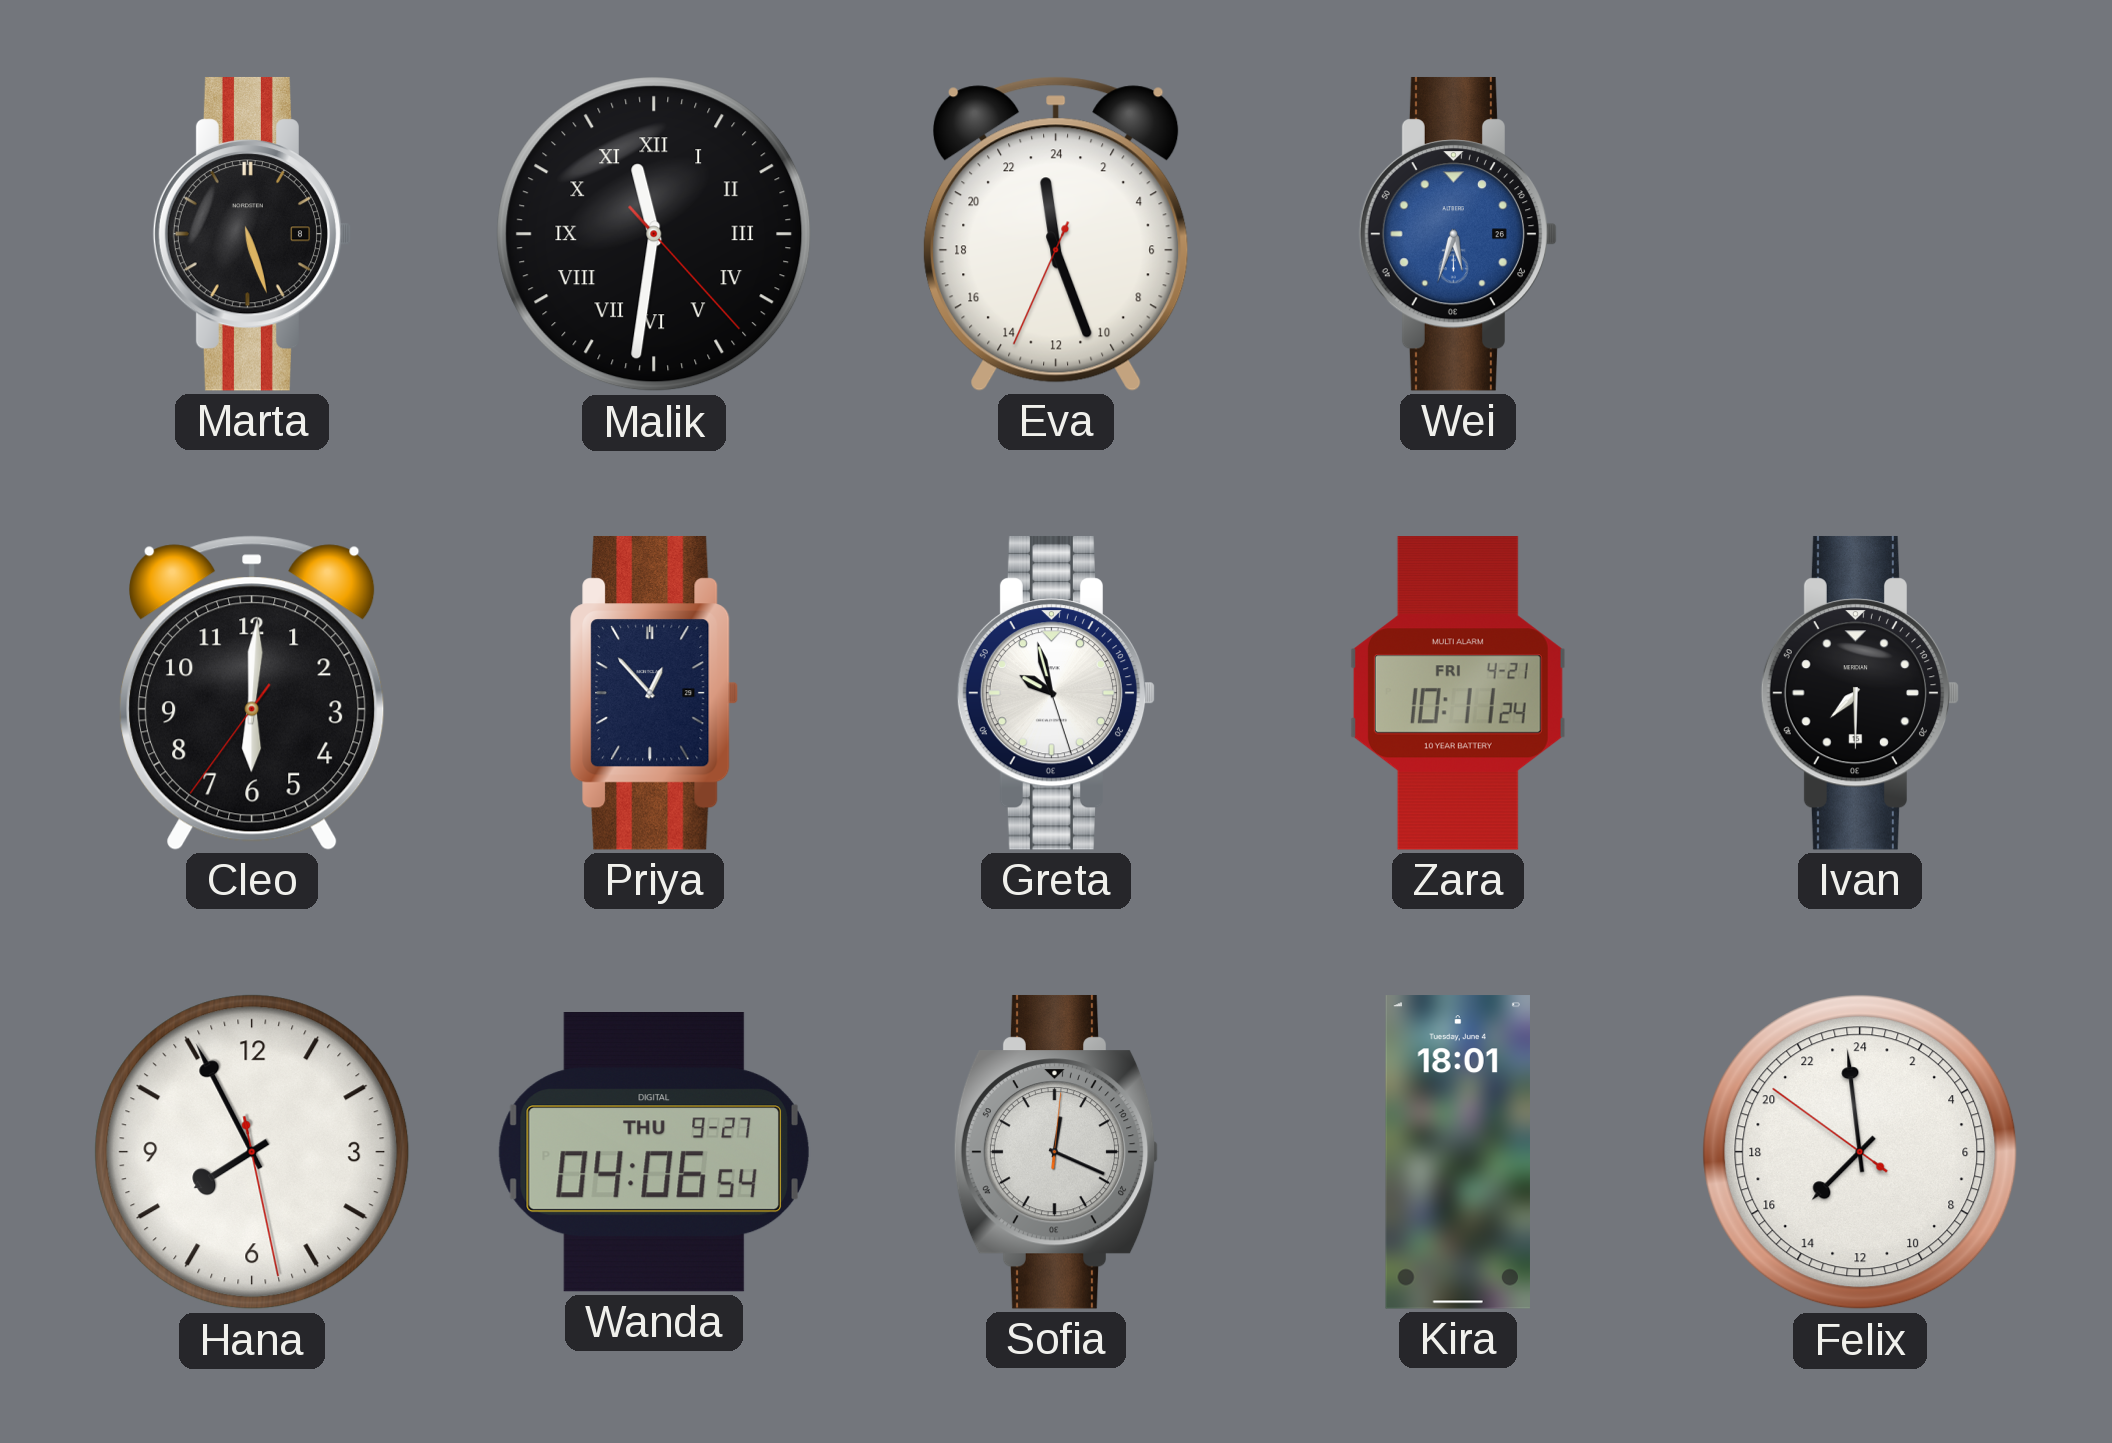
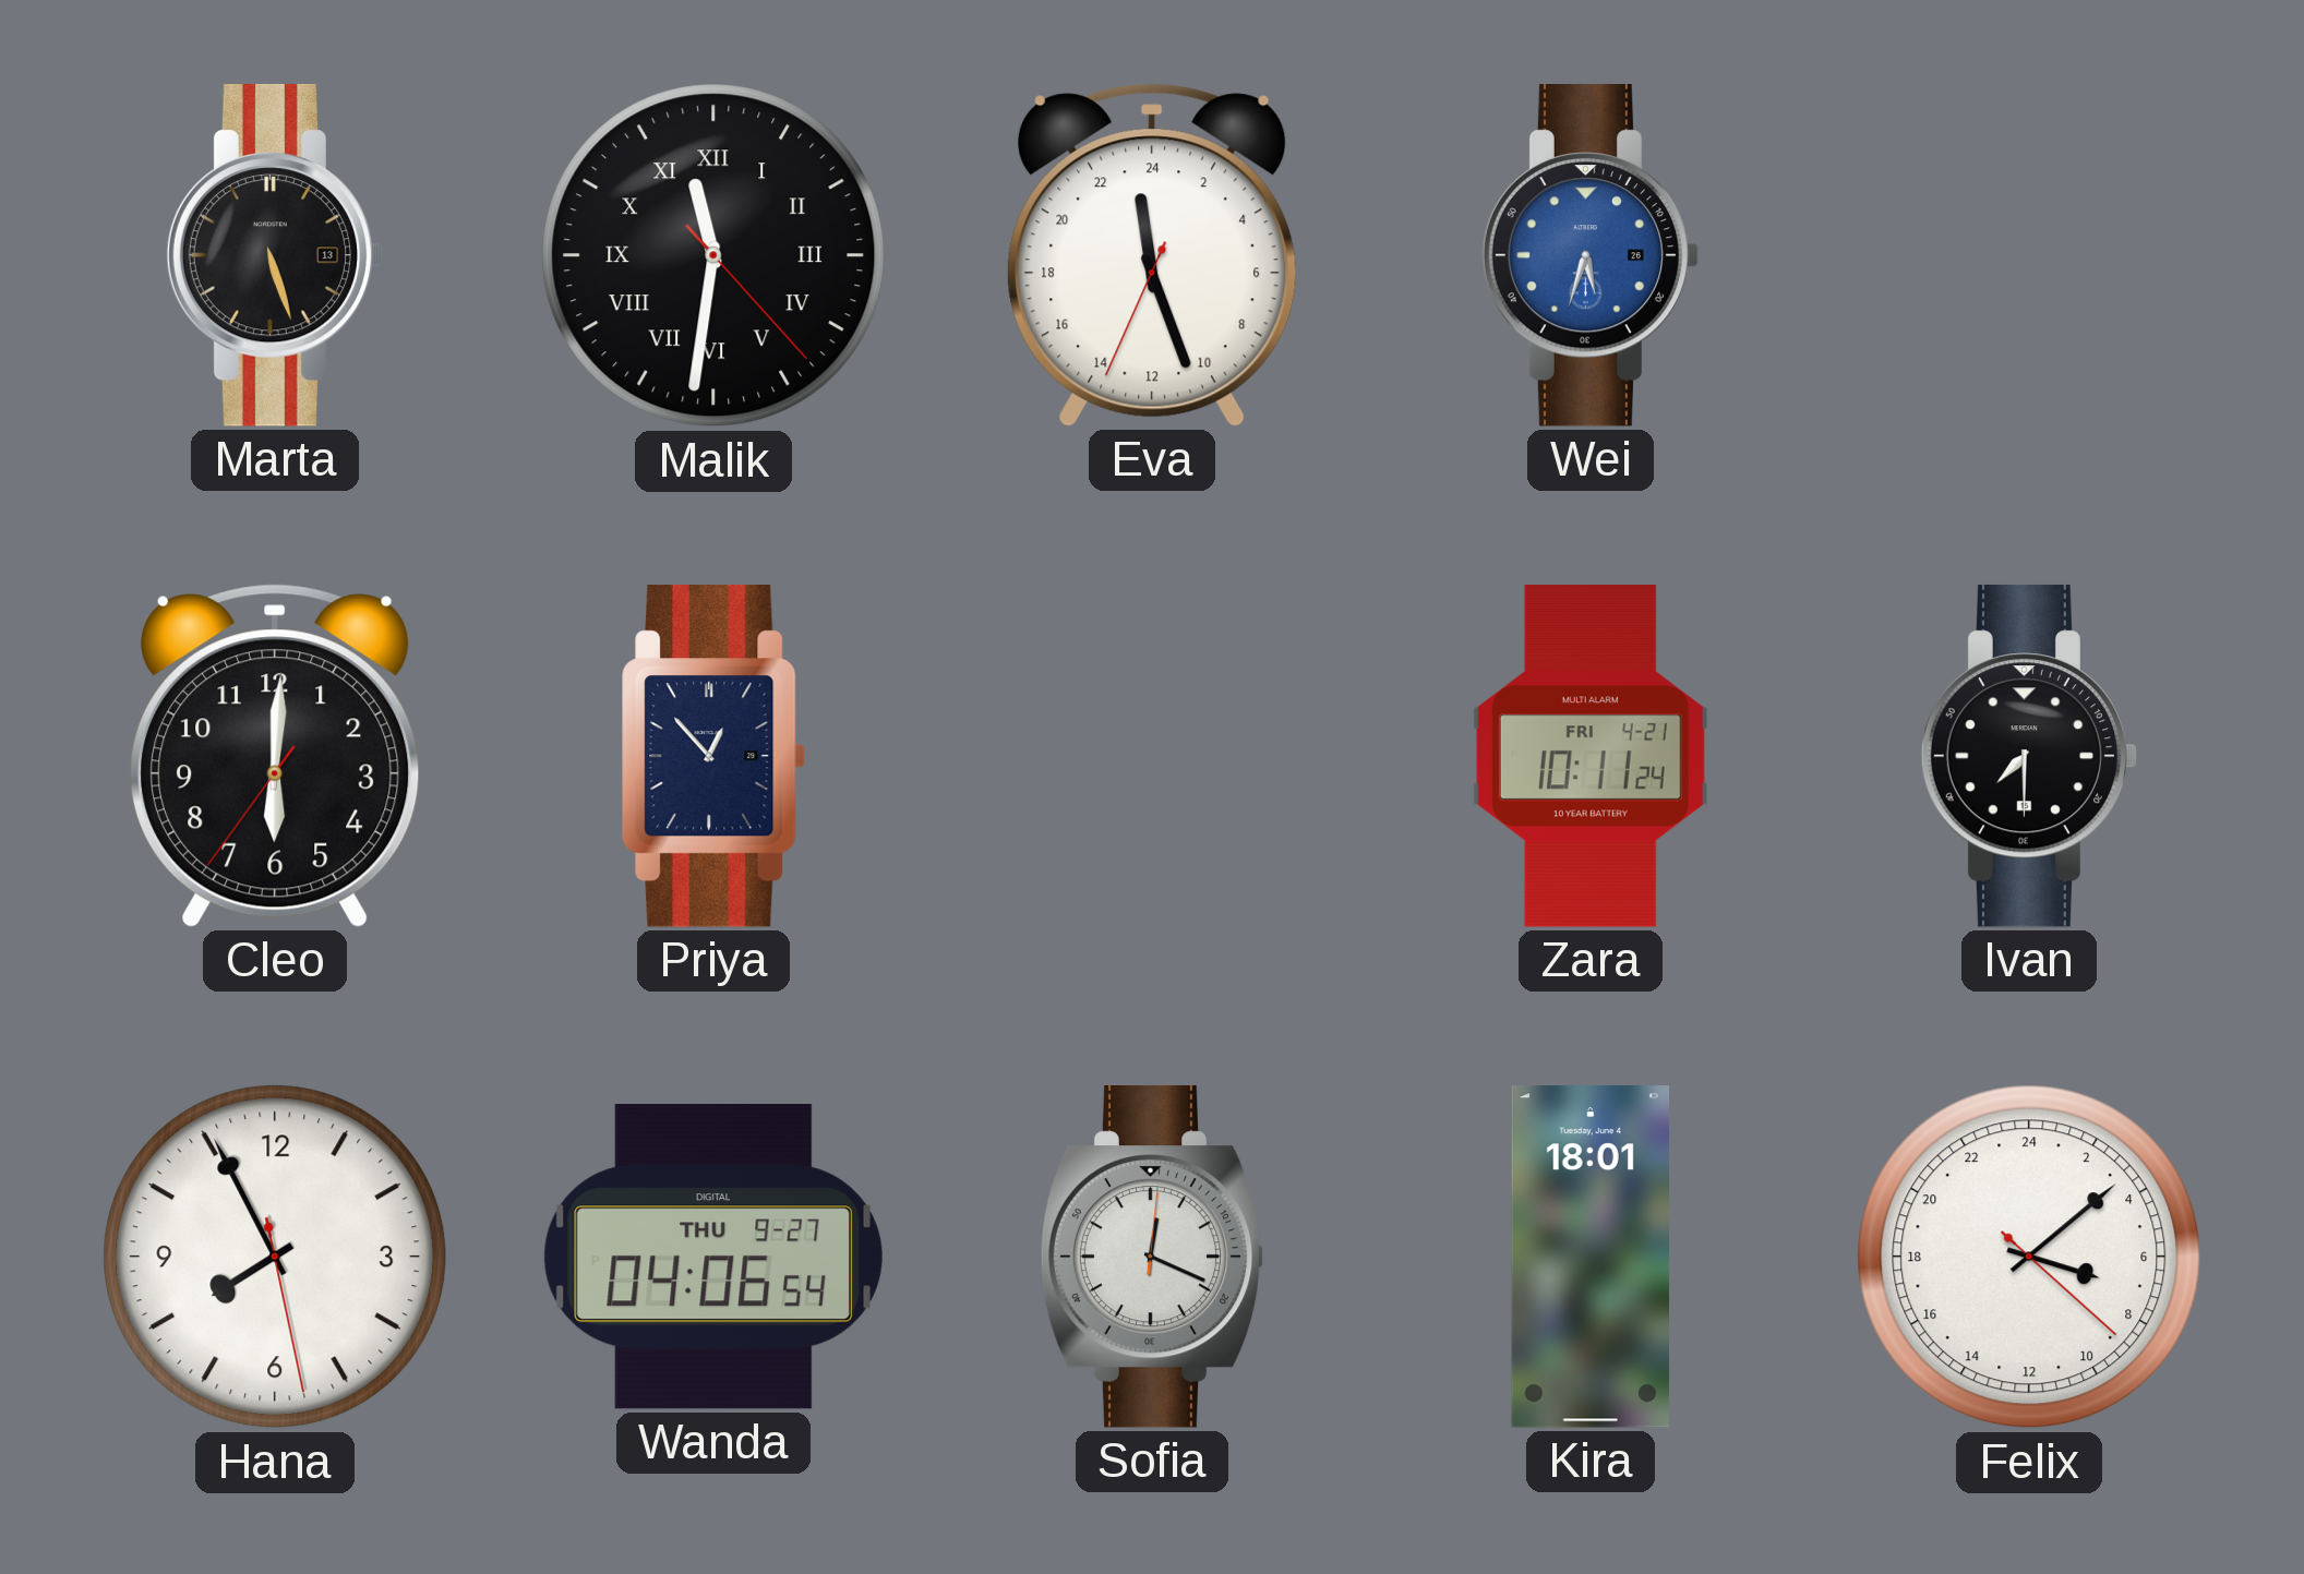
Marta date: 8 -> 13 (275, 255)
Greta: 9:57 -> none (1056, 693)
Felix: 14:58 -> 7:08 (2029, 1257)
